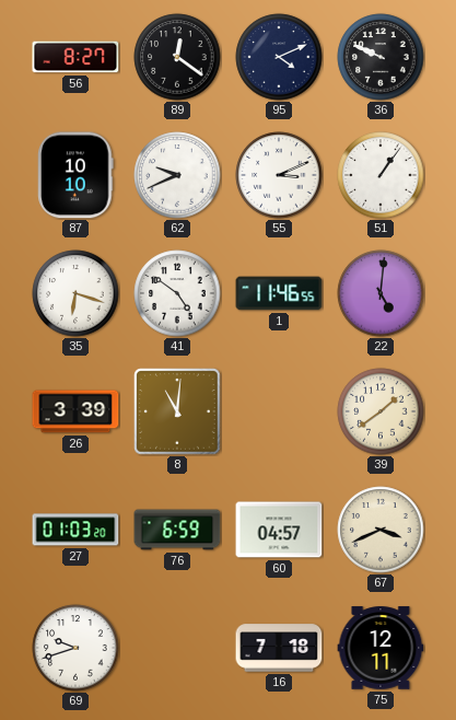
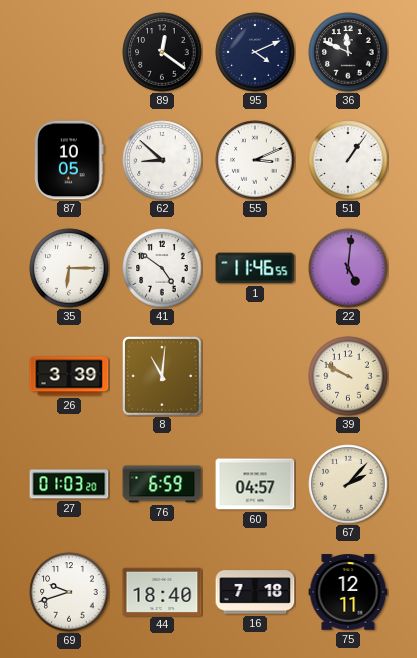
56: 8:27 -> none (75, 57)
36: 9:49 -> 11:49 (348, 52)
87: 10:10 -> 10:05 (69, 160)
62: 9:41 -> 8:52 (162, 160)
35: 6:18 -> 6:15 (69, 268)
39: 1:39 -> 9:50 (348, 376)
67: 3:41 -> 2:07 (348, 484)
44: none -> 18:40 (162, 591)
